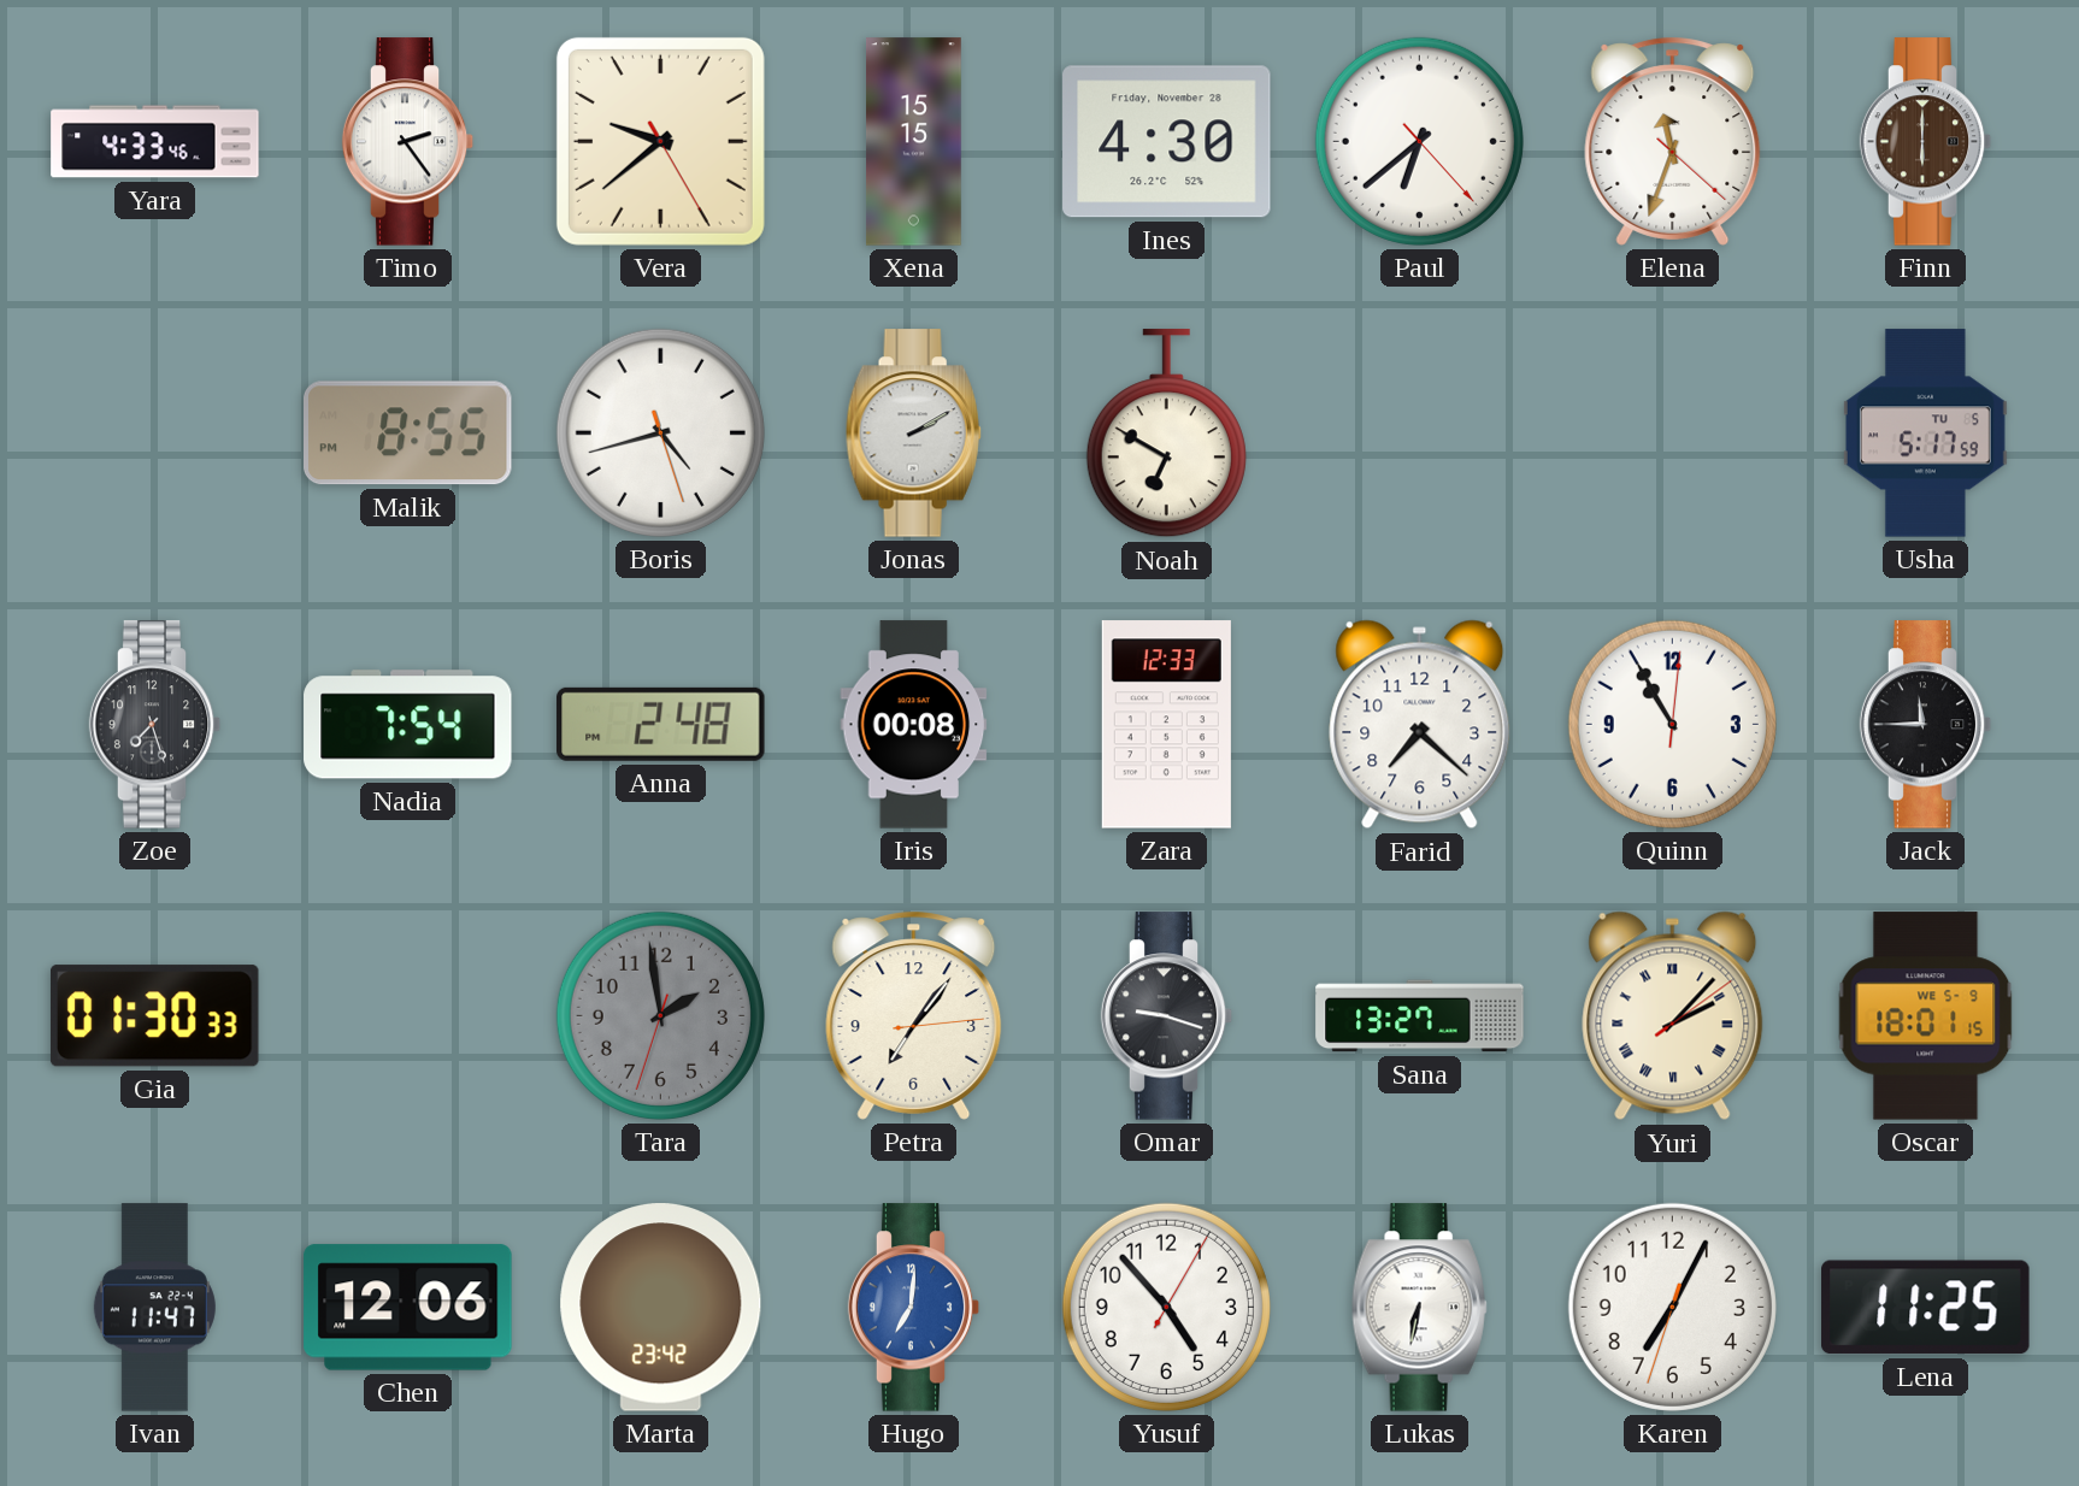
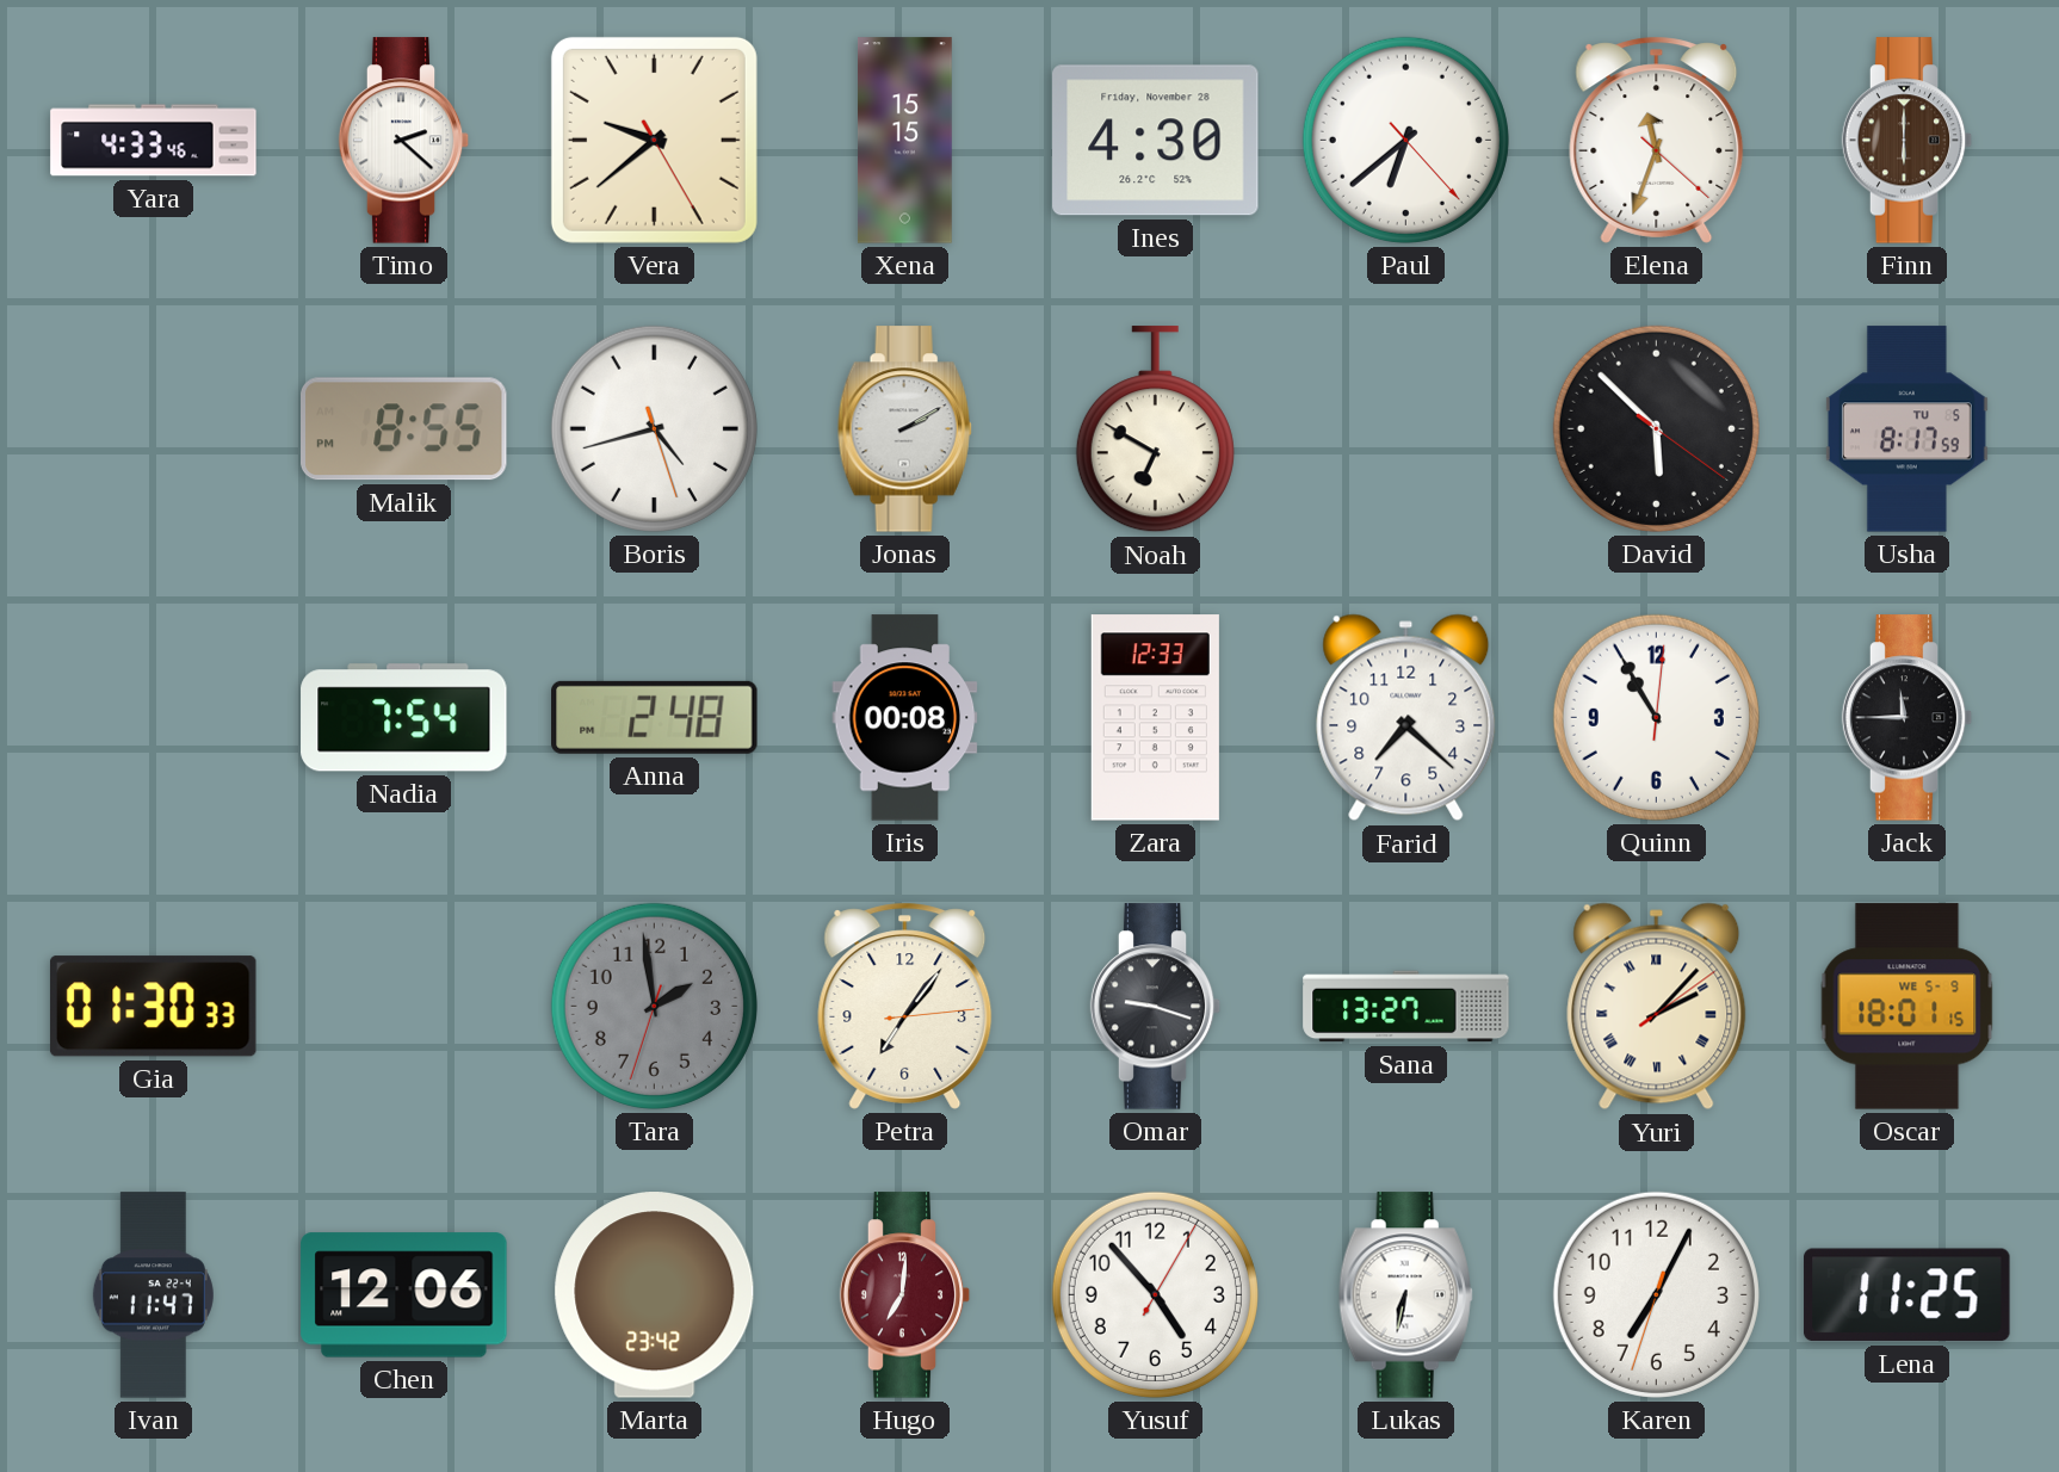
Timo: 2:24 -> 2:22 (404, 141)
David: none -> 5:52 (1656, 428)
Usha: 5:17 -> 8:17 (1906, 429)
Zoe: 7:27 -> none (155, 725)
Hugo dial: blue -> burgundy (905, 1295)
